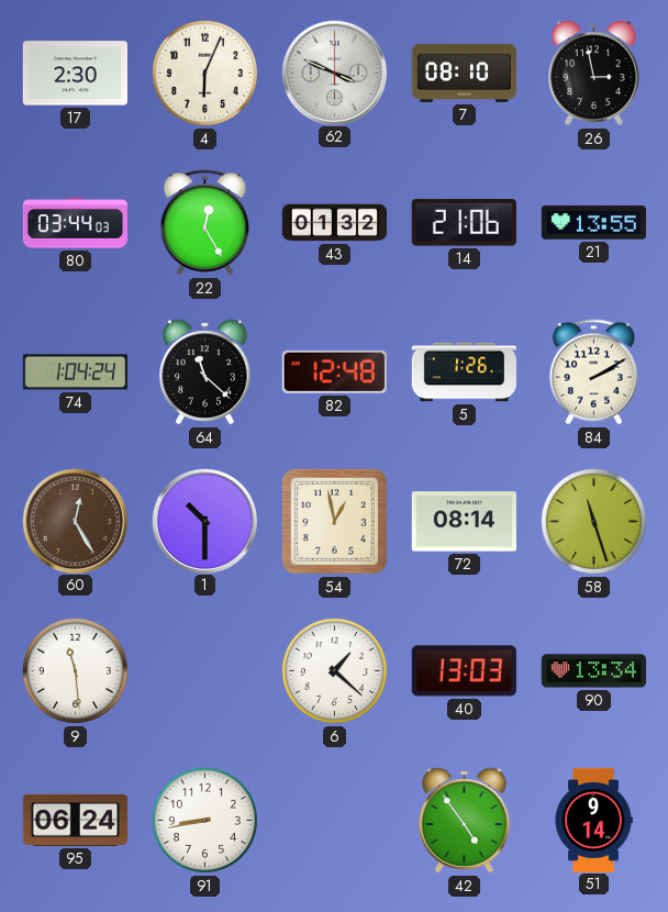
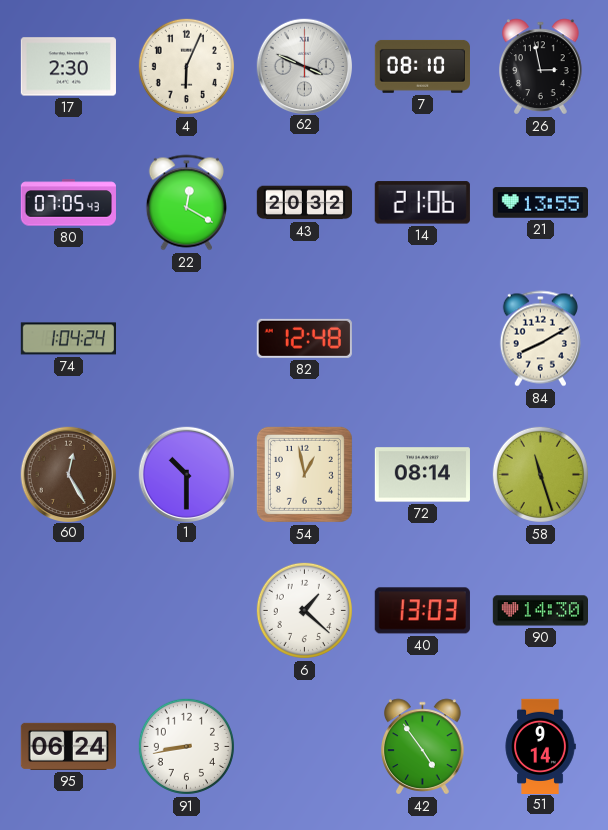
80: 03:44 -> 07:05 (68, 203)
22: 12:25 -> 12:20 (186, 203)
43: 01:32 -> 20:32 (304, 203)
64: 11:22 -> none (205, 372)
5: 1:26 -> none (464, 372)
84: 2:10 -> 8:10 (540, 339)
9: 11:29 -> none (75, 670)
90: 13:34 -> 14:30 (540, 611)
